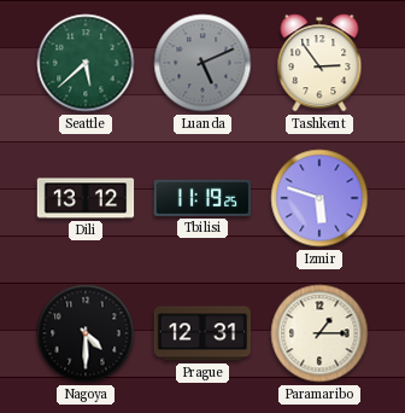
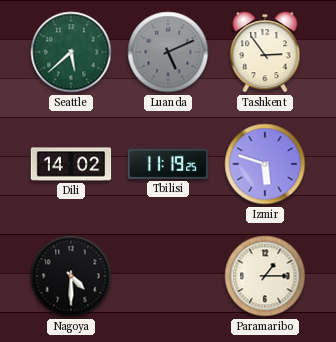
Dili: 13:12 -> 14:02 (71, 164)
Prague: 12:31 -> none (202, 333)
